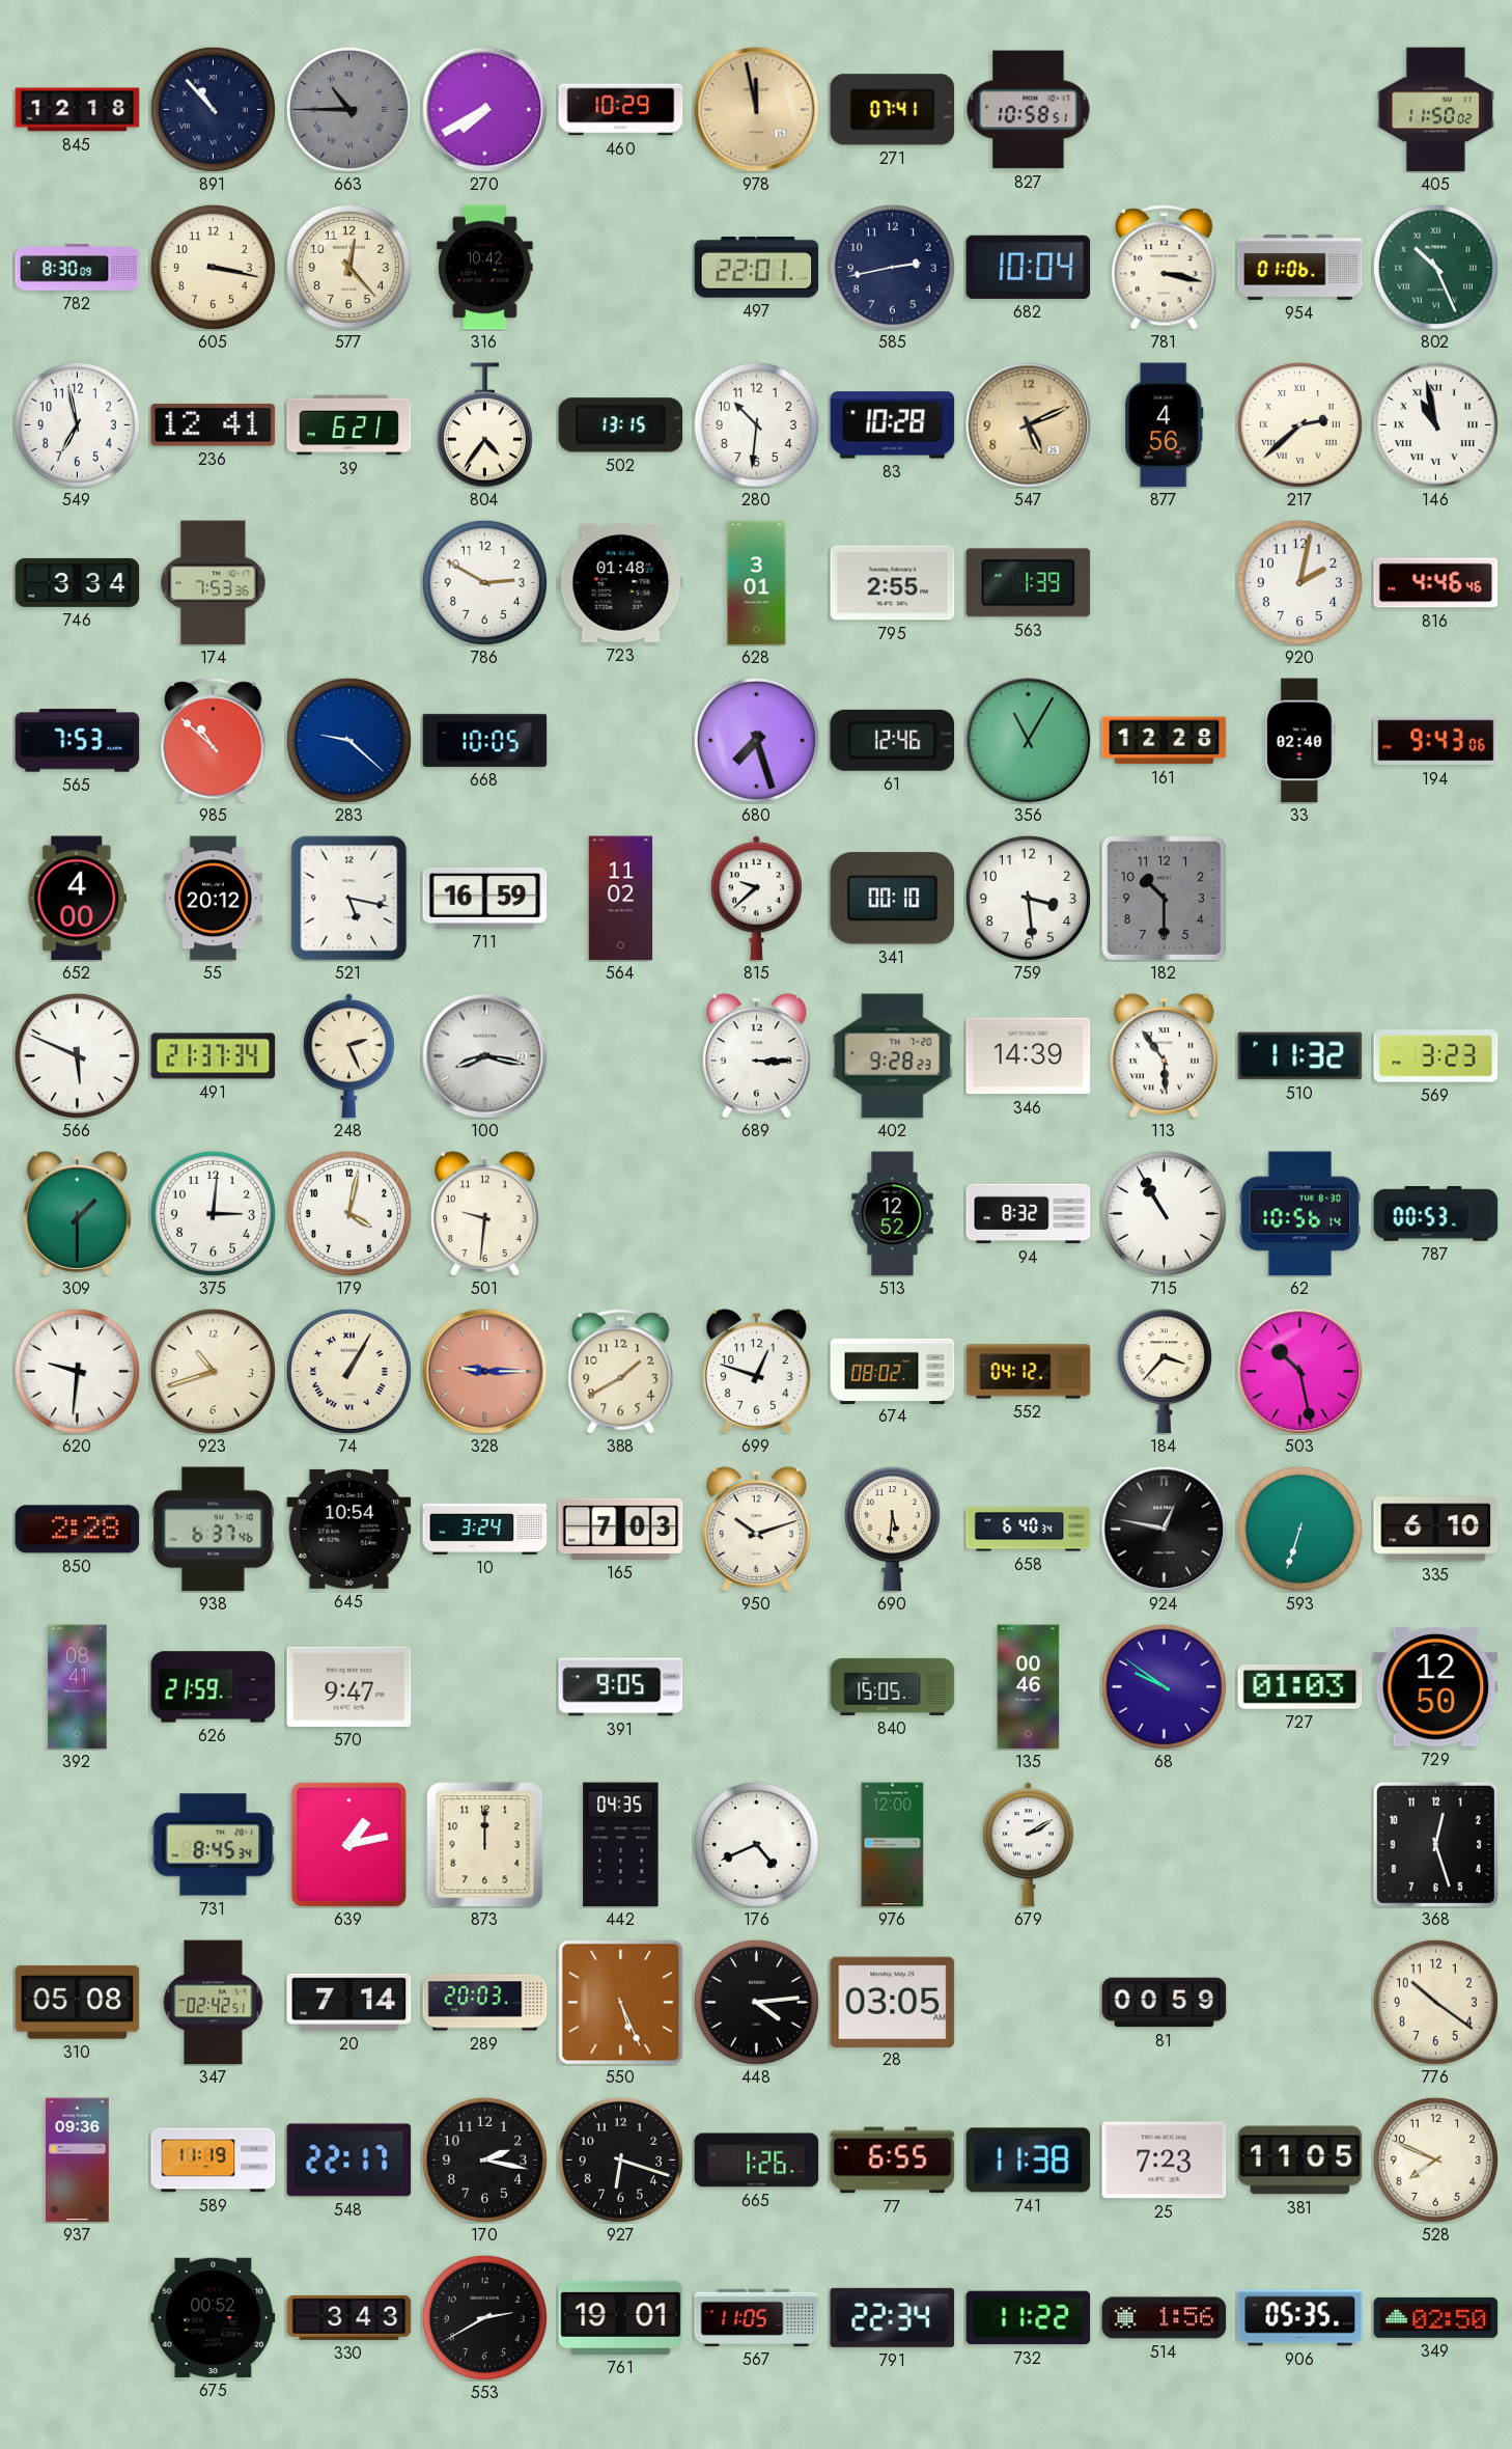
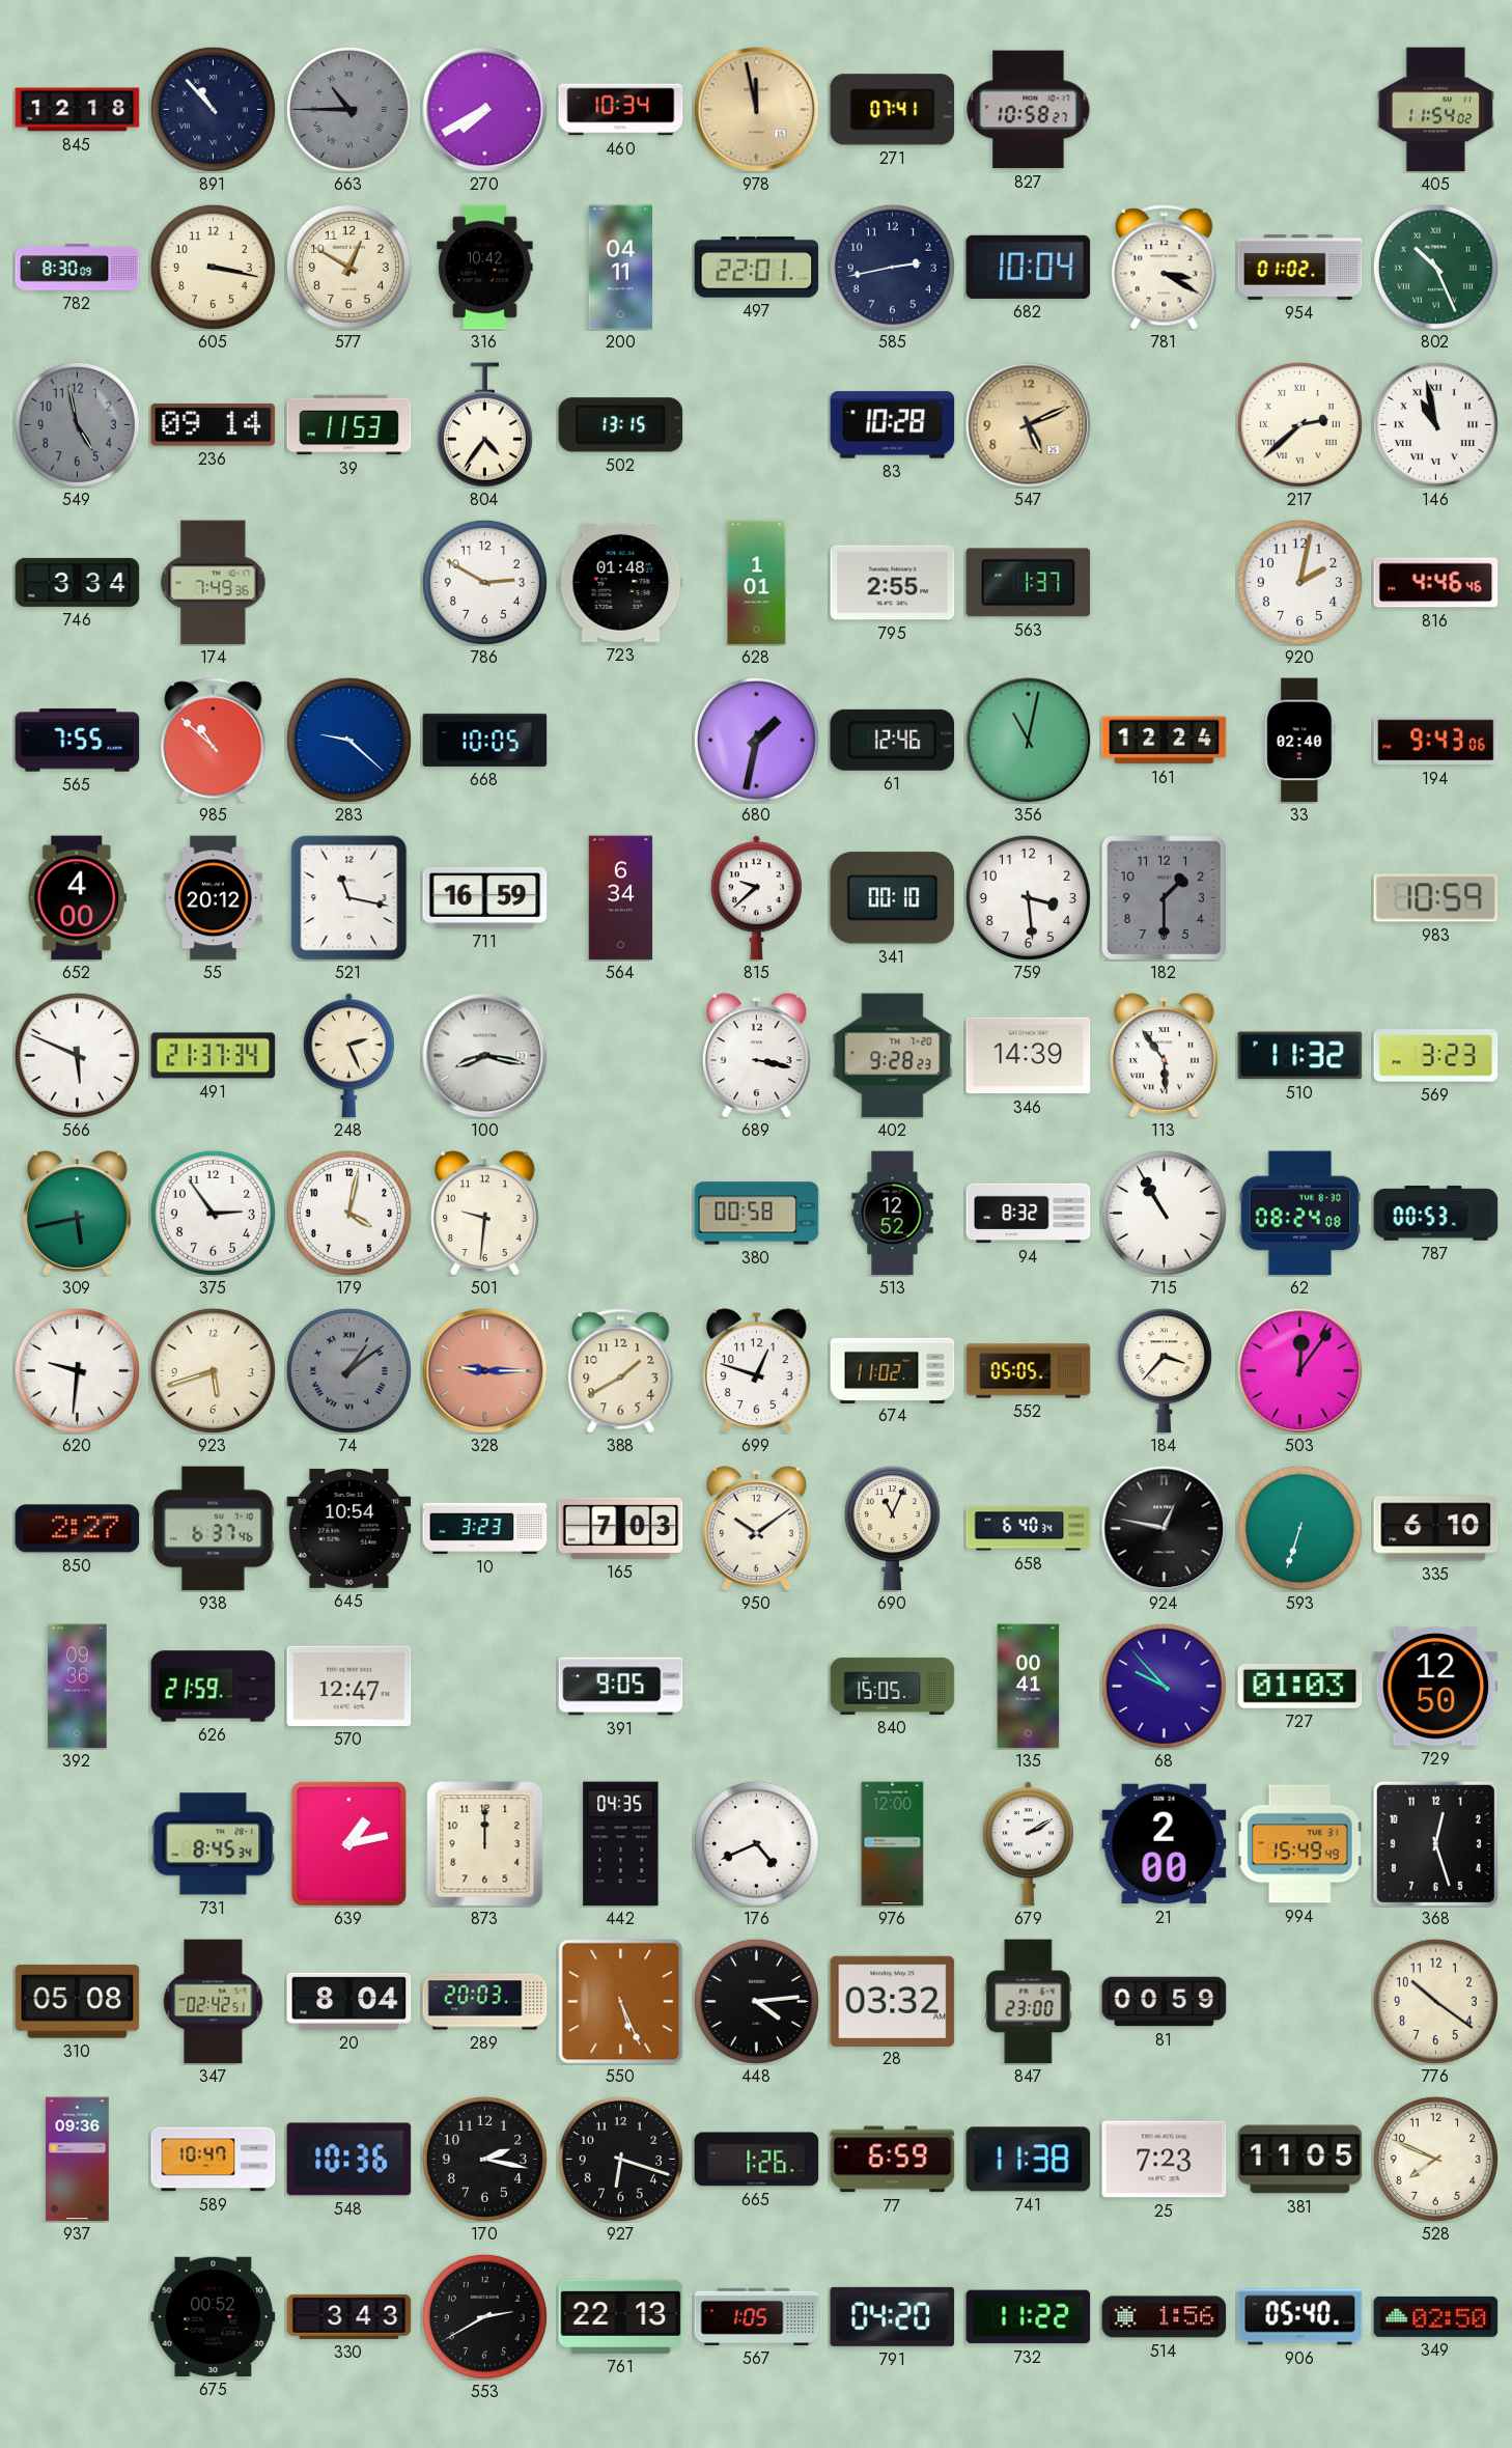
460: 10:29 -> 10:34 (621, 110)
827: 10:58:51 -> 10:58:27 (1029, 110)
405: 11:50 -> 11:54 (1435, 110)
577: 12:23 -> 12:50 (348, 267)
200: none -> 04:11 (620, 268)
781: 3:17 -> 3:20 (1165, 268)
954: 01:06 -> 01:02 (1300, 268)
549: 6:58 -> 4:58 (77, 424)
549 dial: white -> grey (77, 424)
236: 12:41 -> 09:14 (214, 425)
39: 6:21 -> 11:53 (349, 425)
280: 10:31 -> none (756, 424)
877: 4:56 -> none (1165, 425)
174: 7:53 -> 7:49 (214, 583)
628: 3:01 -> 1:01 (757, 583)
563: 1:39 -> 1:37 (1029, 583)
565: 7:53 -> 7:55 (78, 741)
680: 7:27 -> 1:32 (756, 740)
356: 11:05 -> 11:02 (1029, 741)
161: 12:28 -> 12:24 (1165, 741)
521: 5:17 -> 11:17 (349, 898)
564: 11:02 -> 6:34 (621, 898)
182: 10:30 -> 1:30 (1164, 897)
983: none -> 10:59 (1436, 898)
689: 3:15 -> 3:17 (757, 1056)
309: 1:30 -> 5:43 (78, 1214)
375: 3:01 -> 2:54 (213, 1213)
380: none -> 00:58 (757, 1214)
62: 10:56 -> 08:24 (1300, 1214)
923: 10:42 -> 5:42 (213, 1370)
74: 1:05 -> 1:09 (348, 1370)
74 dial: cream -> grey (348, 1370)
674: 08:02 -> 11:02 (893, 1370)
552: 04:12 -> 05:05 (1029, 1371)
503: 10:28 -> 12:06 (1300, 1371)
850: 2:28 -> 2:27 (78, 1529)
10: 3:24 -> 3:23 (485, 1528)
950: 10:12 -> 10:09 (757, 1529)
690: 5:31 -> 11:04 (892, 1529)
392: 08:41 -> 09:36 (78, 1687)
570: 9:47 -> 12:47 (349, 1686)
135: 00:46 -> 00:41 (1029, 1687)
68: 9:51 -> 9:53 (1164, 1686)
21: none -> 2:00 (1165, 1844)
994: none -> 15:49 (1299, 1844)
20: 7:14 -> 8:04 (349, 2001)
28: 03:05 -> 03:32 (893, 2001)
847: none -> 23:00 (1029, 2002)
589: 11:19 -> 10:47 (214, 2160)
548: 22:17 -> 10:36 (349, 2160)
77: 6:55 -> 6:59 (893, 2160)
761: 19:01 -> 22:13 (621, 2316)
567: 11:05 -> 1:05 (757, 2316)
791: 22:34 -> 04:20 (893, 2316)
906: 05:35 -> 05:40 (1300, 2317)
